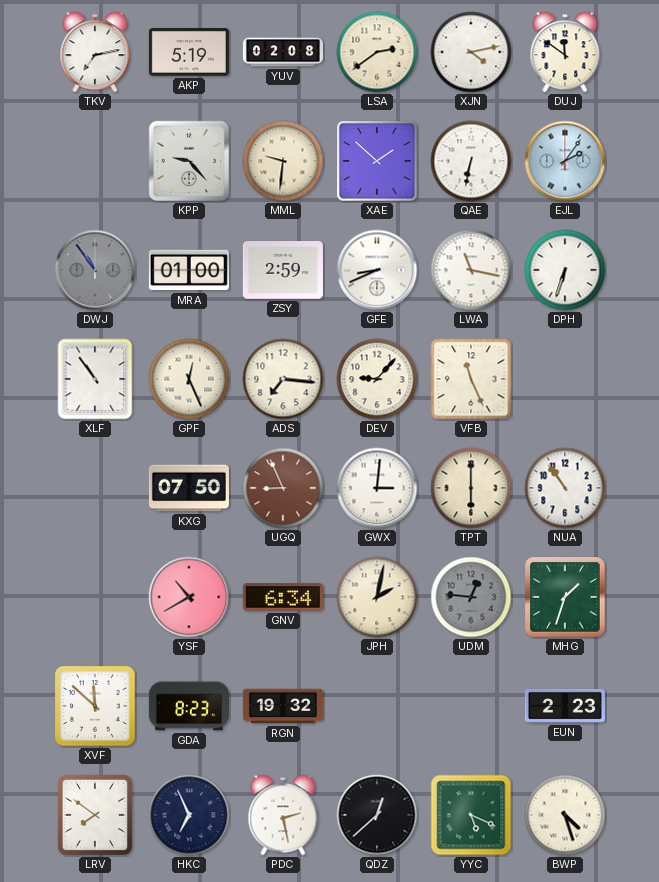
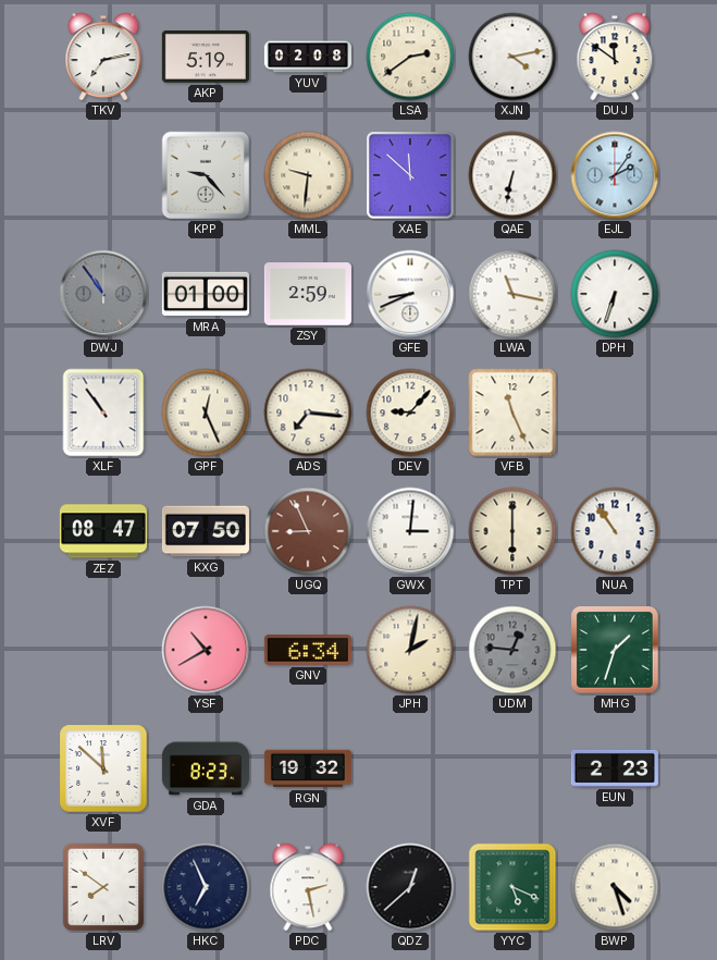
XAE: 1:52 -> 11:52 (410, 175)
ZEZ: none -> 08:47 (103, 531)
